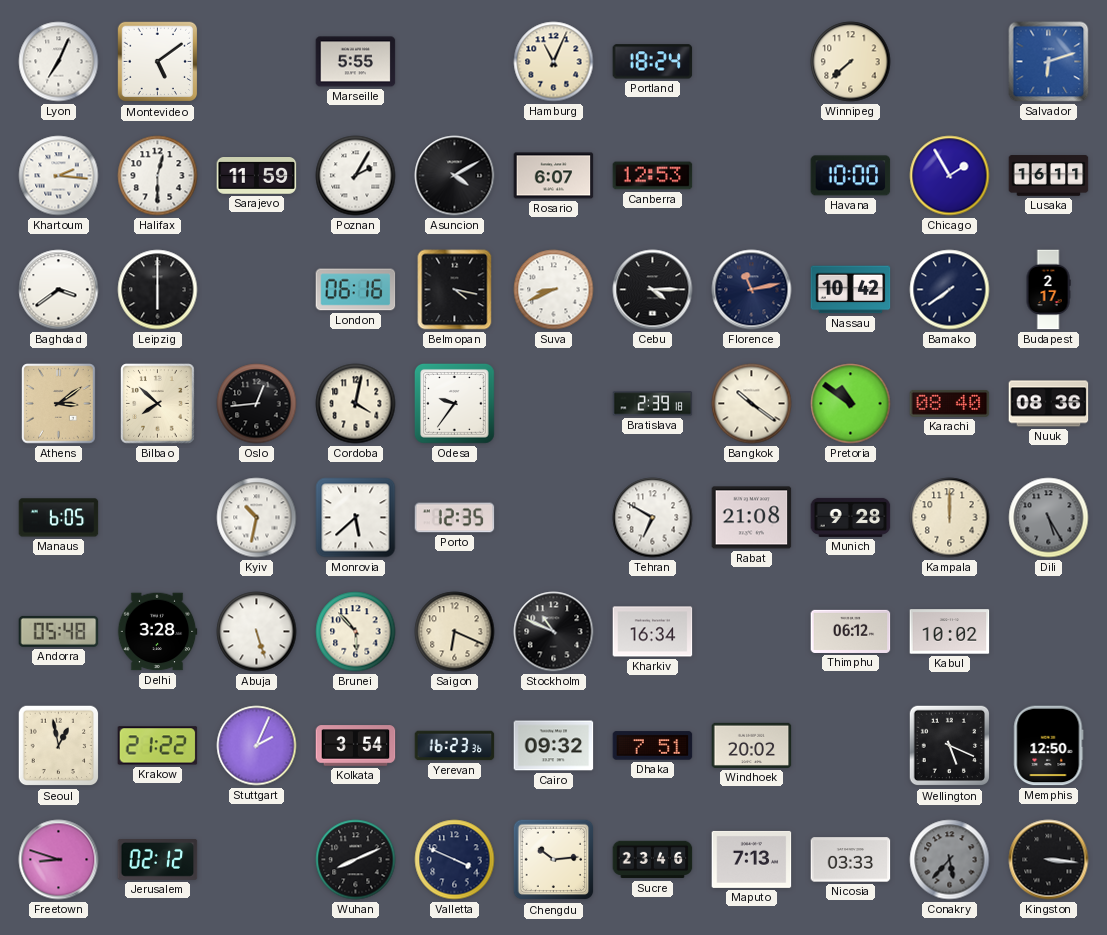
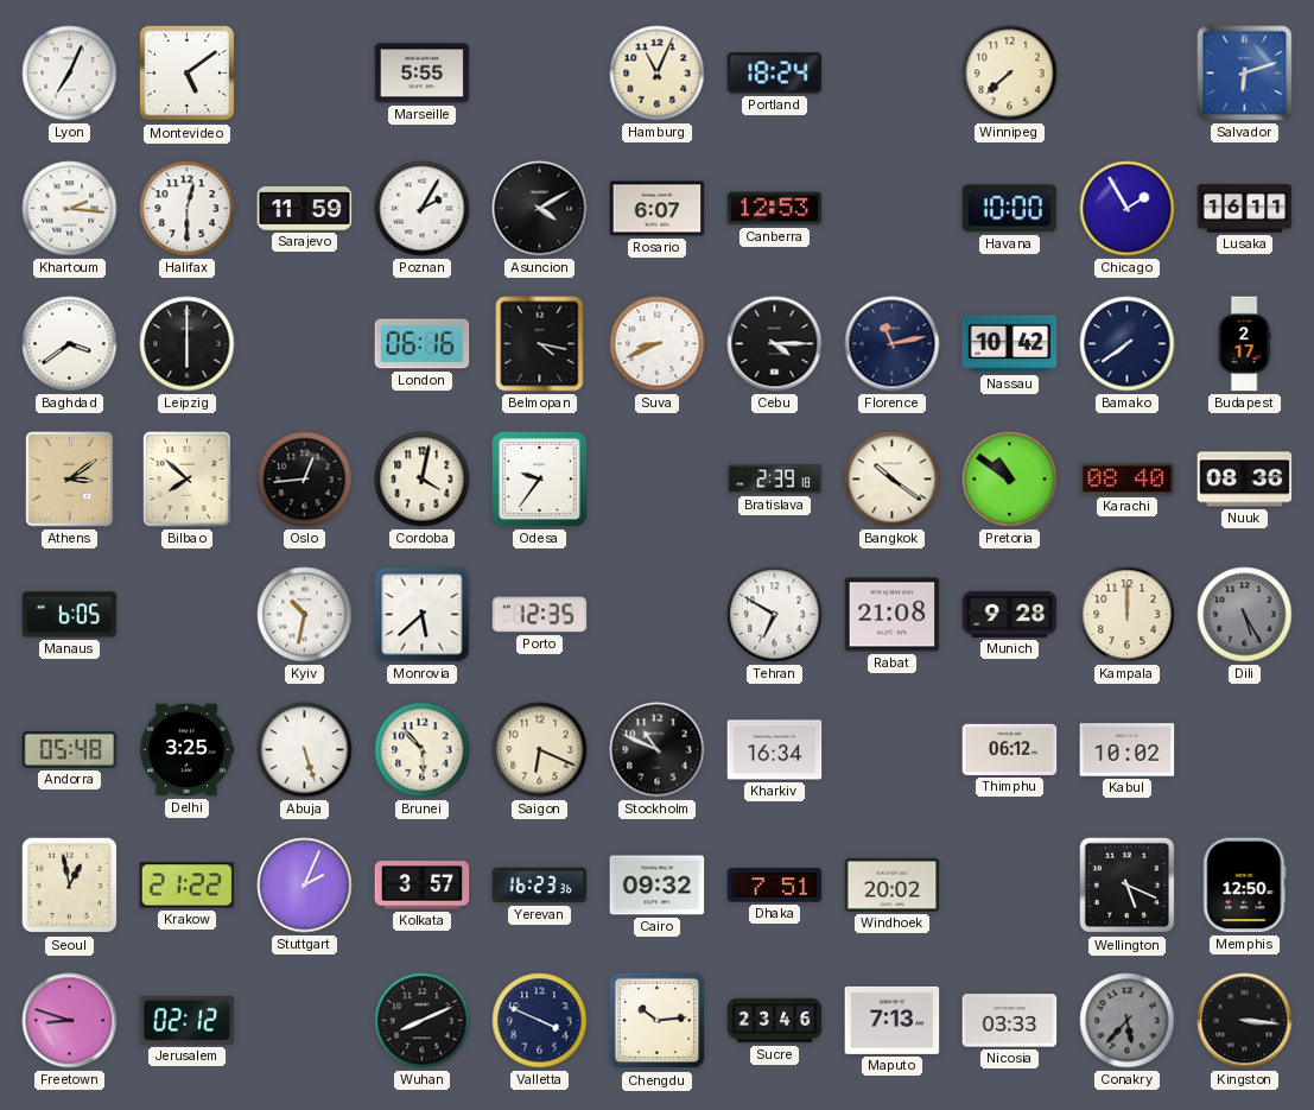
Delhi: 3:28 -> 3:25 (186, 750)
Kolkata: 3:54 -> 3:57 (423, 886)
